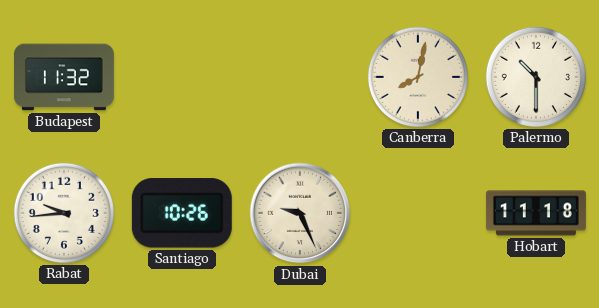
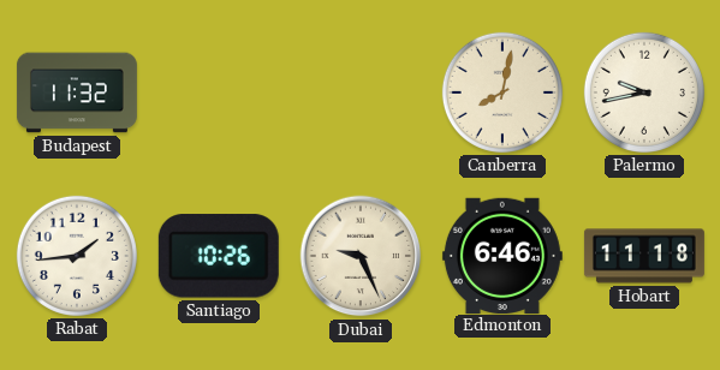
Palermo: 10:30 -> 9:43 (644, 92)
Rabat: 9:44 -> 1:44 (77, 256)
Edmonton: none -> 6:46 (502, 255)
